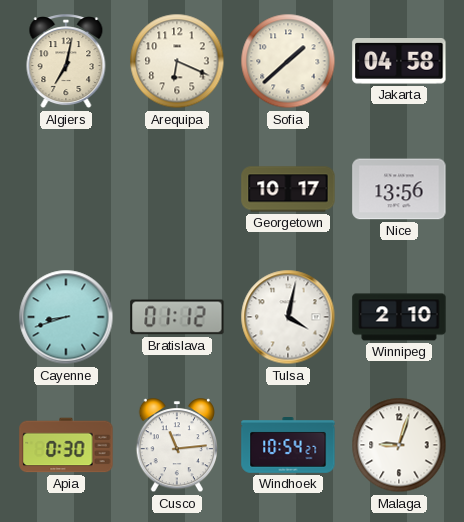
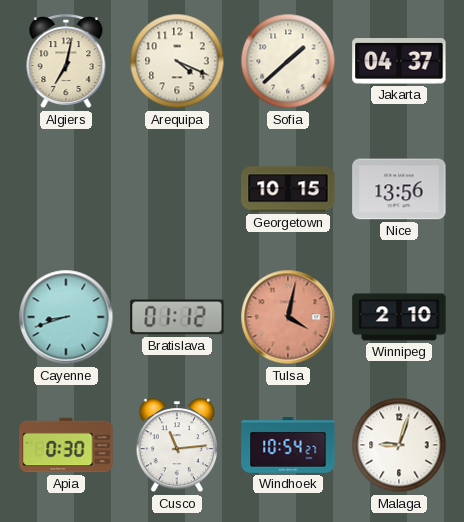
Arequipa: 6:19 -> 4:19 (177, 61)
Jakarta: 04:58 -> 04:37 (399, 62)
Georgetown: 10:17 -> 10:15 (288, 189)
Tulsa dial: white -> salmon (288, 317)
